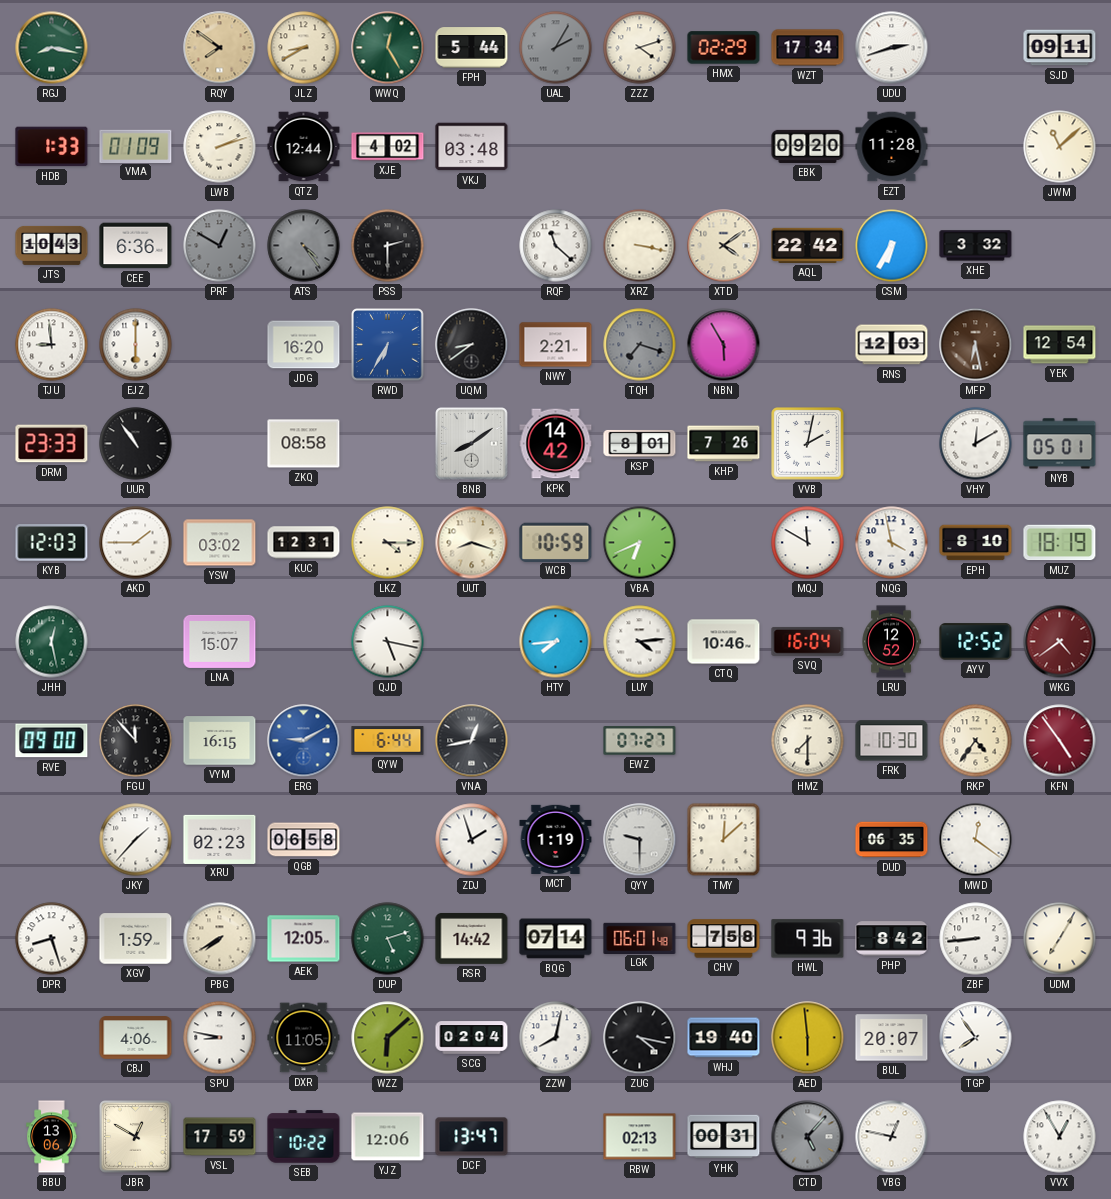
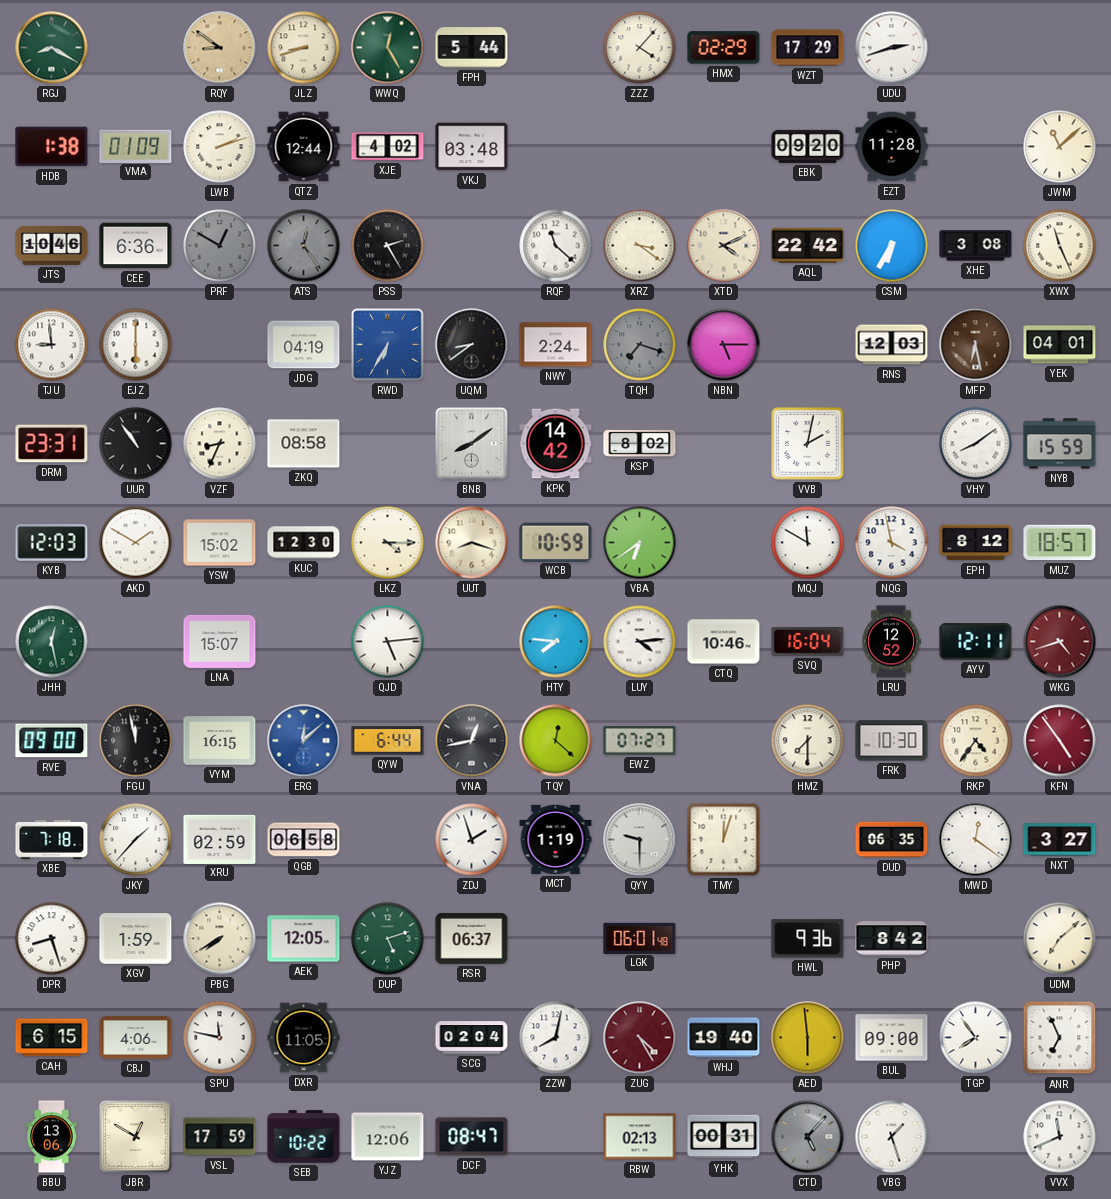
RGJ: 8:17 -> 8:20 (52, 48)
RQY: 7:51 -> 8:51 (220, 48)
JLZ: 8:40 -> 8:42 (304, 48)
UAL: 2:05 -> none (556, 48)
ZZZ: 4:12 -> 4:07 (640, 48)
WZT: 17:34 -> 17:29 (808, 48)
SJD: 09:11 -> none (1060, 48)
HDB: 1:33 -> 1:38 (52, 147)
JTS: 10:43 -> 10:46 (52, 245)
ATS: 4:24 -> 12:24 (304, 246)
PSS: 2:30 -> 2:25 (388, 246)
XRZ: 3:17 -> 3:21 (640, 246)
XTD: 4:09 -> 4:11 (724, 246)
XHE: 3:32 -> 3:08 (976, 246)
XWX: none -> 11:26 (1060, 246)
JDG: 16:20 -> 04:19 (304, 345)
NWY: 2:21 -> 2:24 (556, 345)
NBN: 5:55 -> 5:15 (724, 345)
YEK: 12:54 -> 04:01 (1060, 345)
DRM: 23:33 -> 23:31 (52, 444)
VZF: none -> 8:34 (220, 444)
KSP: 8:01 -> 8:02 (640, 443)
KHP: 7:26 -> none (724, 444)
VHY: 12:10 -> 8:09 (976, 444)
NYB: 05:01 -> 15:59 (1060, 444)
AKD: 1:45 -> 1:50 (136, 543)
YSW: 03:02 -> 15:02 (220, 543)
KUC: 12:31 -> 12:30 (304, 543)
VBA: 6:41 -> 6:39 (640, 543)
EPH: 8:10 -> 8:12 (976, 543)
MUZ: 18:19 -> 18:57 (1060, 543)
QJD: 5:17 -> 5:14 (388, 642)
HTY: 7:44 -> 7:46 (556, 642)
AYV: 12:52 -> 12:11 (976, 642)
WKG: 4:39 -> 4:42 (1060, 642)
FGU: 11:53 -> 11:58 (136, 741)
ERG: 9:10 -> 12:08 (304, 741)
TQY: none -> 12:22 (556, 741)
XBE: none -> 7:18 (52, 839)
XRU: 02:23 -> 02:59 (220, 839)
TMY: 12:08 -> 12:03 (724, 840)
NXT: none -> 3:27 (1060, 840)
RSR: 14:42 -> 06:37 (472, 938)
BQG: 07:14 -> none (556, 939)
CHV: 7:58 -> none (724, 939)
ZBF: 8:44 -> none (976, 939)
UDM: 7:05 -> 7:08 (1060, 939)
CAH: none -> 6:15 (52, 1038)
SPU: 8:47 -> 11:47 (220, 1038)
WZZ: 6:08 -> none (388, 1038)
ZUG: 4:17 -> 4:25 (640, 1038)
ZUG dial: black -> burgundy (640, 1038)
BUL: 20:07 -> 09:00 (892, 1038)
ANR: none -> 6:56 (1060, 1038)
DCF: 13:47 -> 08:47 (472, 1137)
VBG: 12:47 -> 1:27 (892, 1137)
VVX: 12:55 -> 11:41 (1060, 1137)
